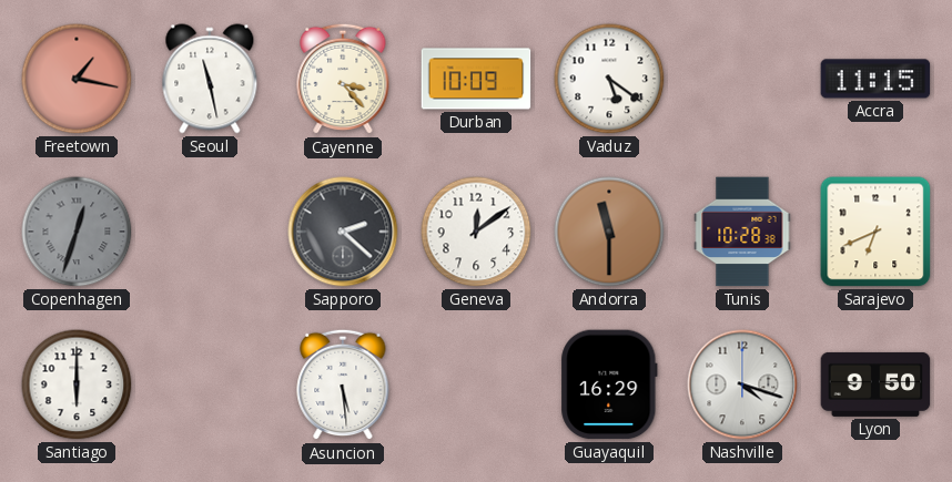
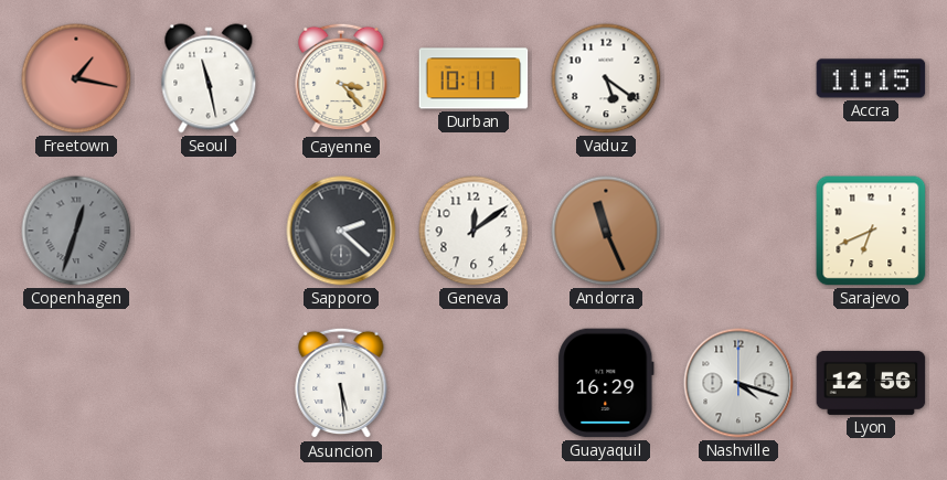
Durban: 10:09 -> 10:11 (474, 78)
Andorra: 11:30 -> 11:26 (606, 231)
Tunis: 10:28 -> none (742, 232)
Santiago: 6:00 -> none (77, 384)
Lyon: 9:50 -> 12:56 (871, 383)
